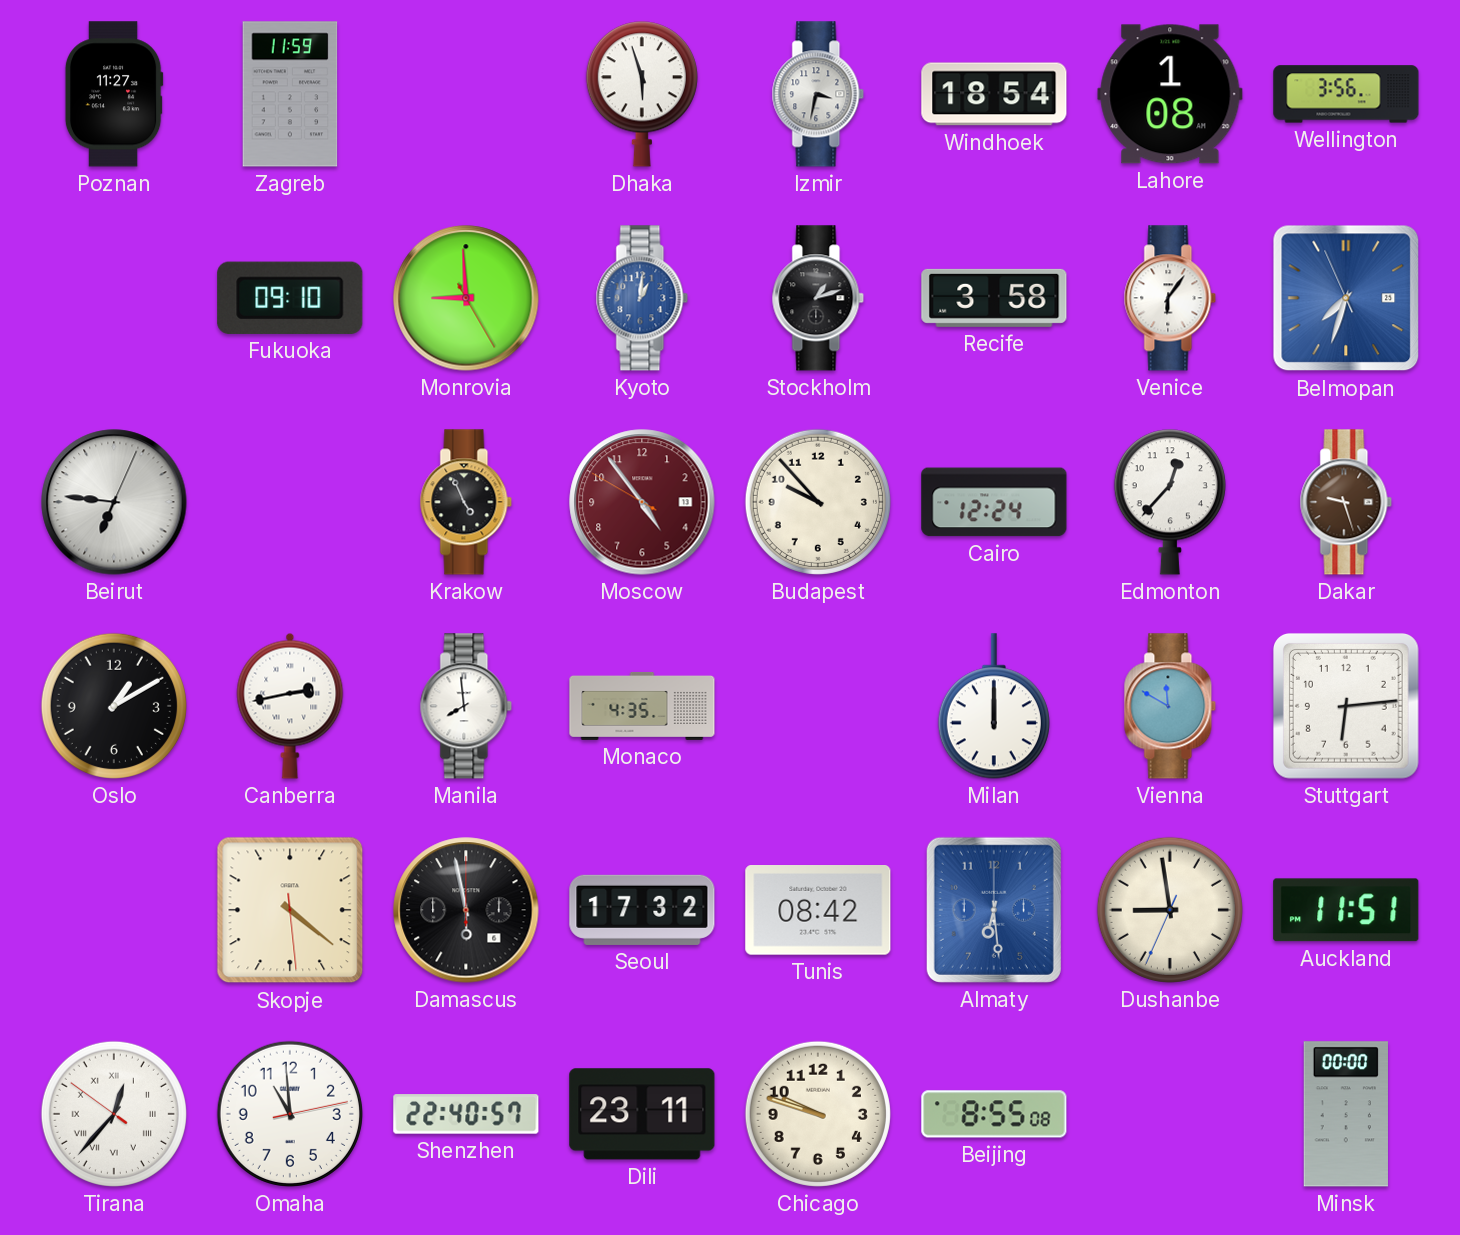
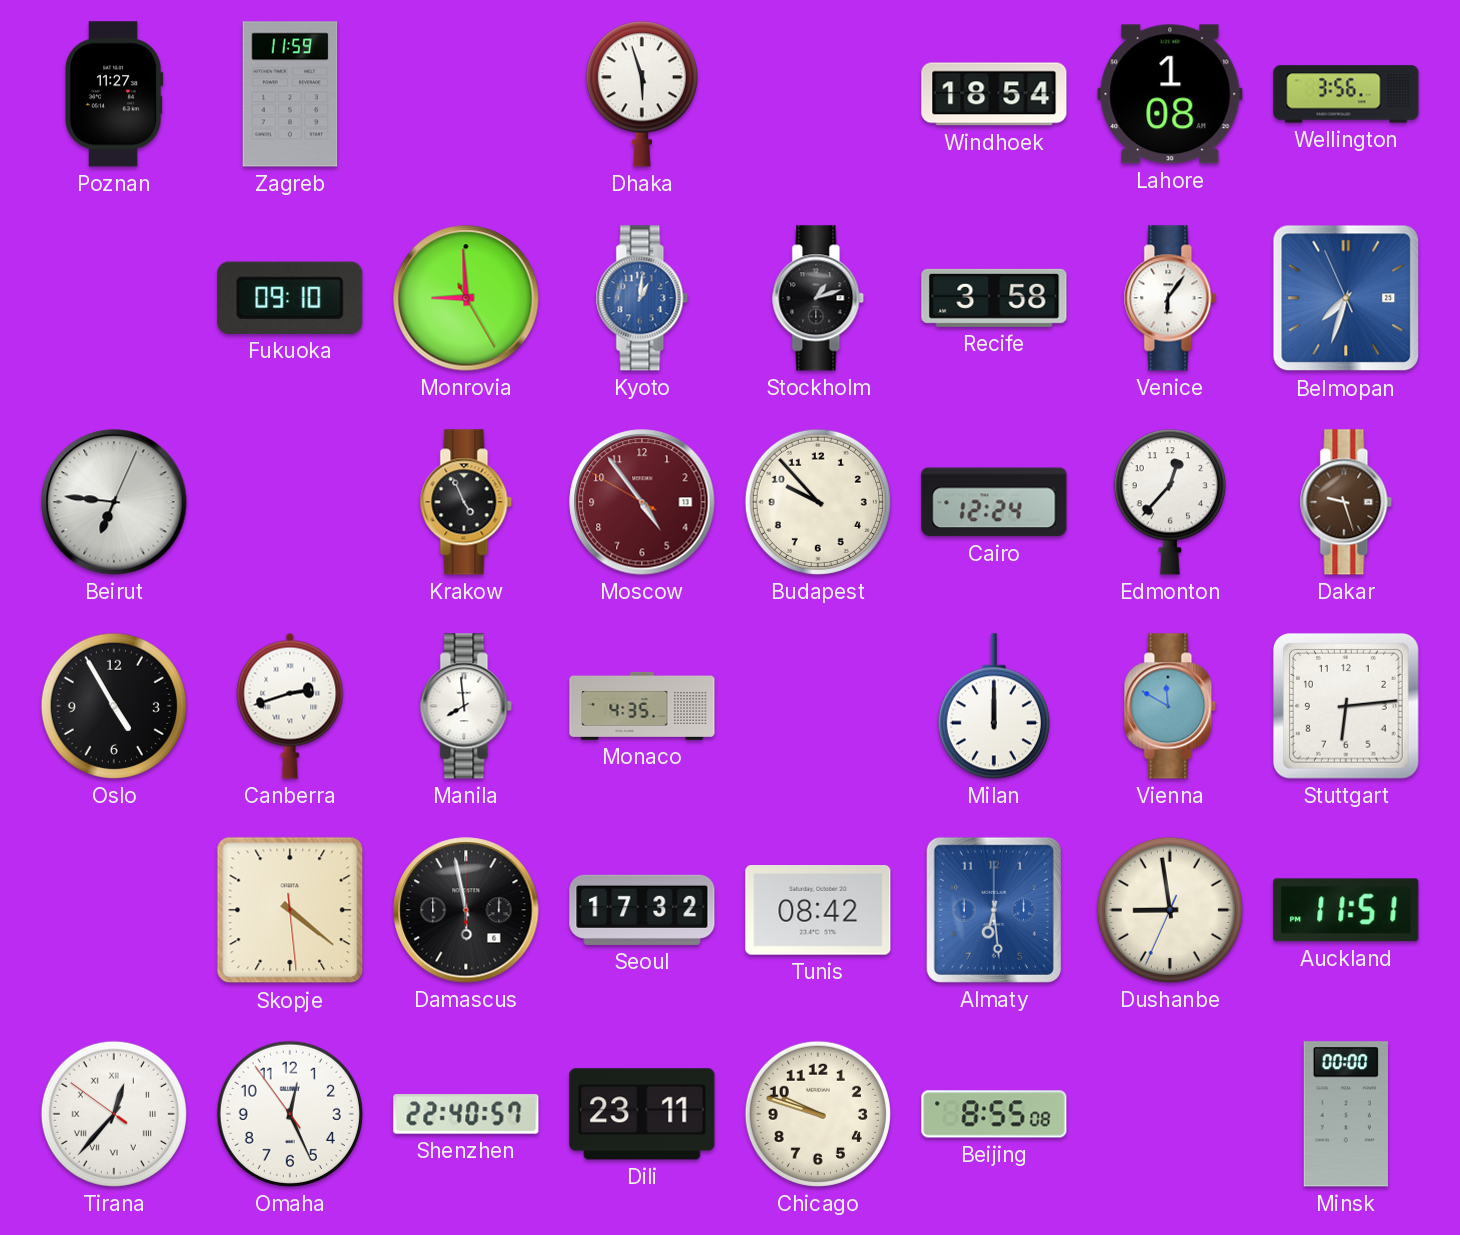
Izmir: 3:32 -> none (818, 94)
Oslo: 1:10 -> 4:55 (114, 706)
Canberra: 2:43 -> 2:42 (290, 706)
Omaha: 10:59 -> 12:25 (290, 1114)
